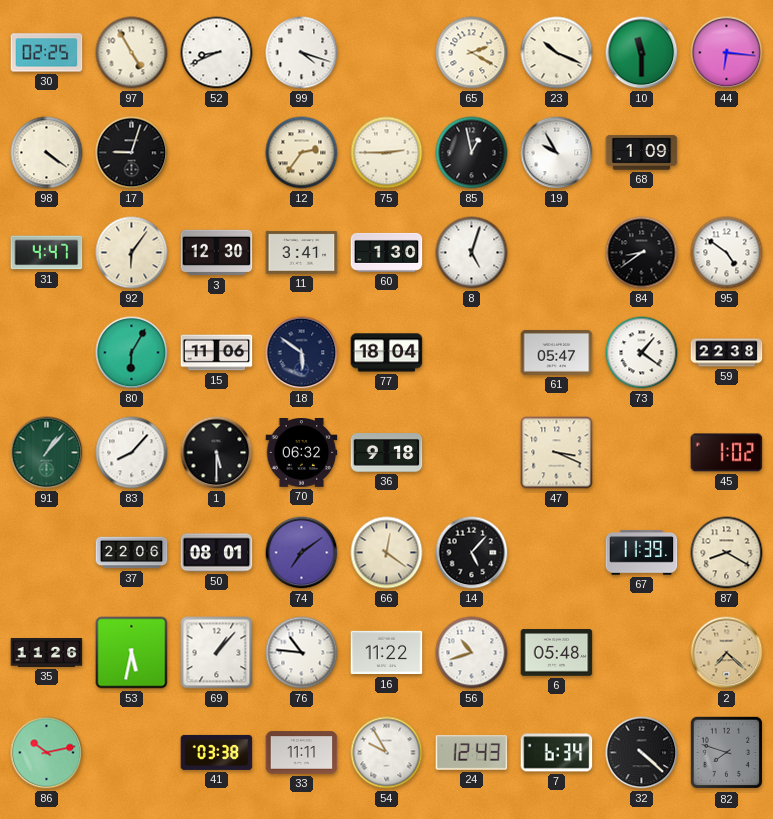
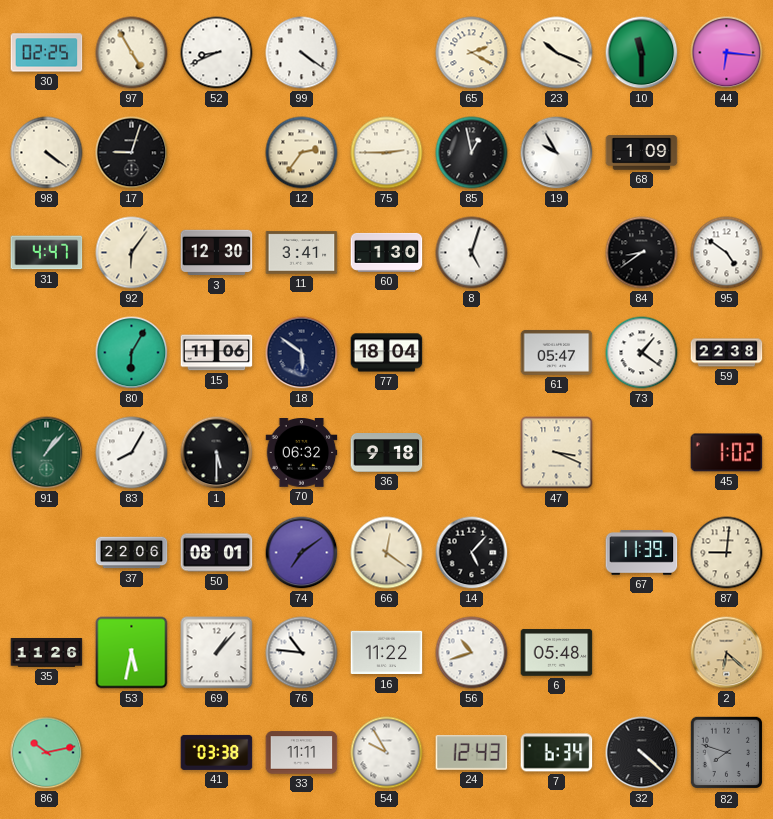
99: 4:18 -> 4:21 (302, 53)
83: 8:07 -> 8:05 (132, 453)
87: 8:20 -> 9:01 (727, 553)
2: 7:22 -> 6:22 (727, 653)
